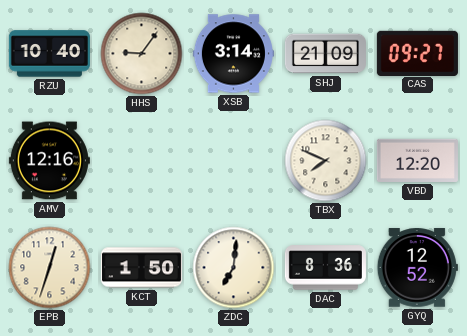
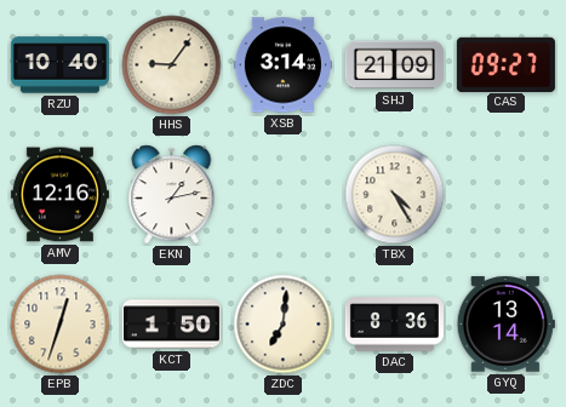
EKN: none -> 1:13 (172, 195)
TBX: 7:49 -> 4:25 (395, 195)
VBD: 12:20 -> none (417, 160)
GYQ: 12:52 -> 13:14 (505, 325)
